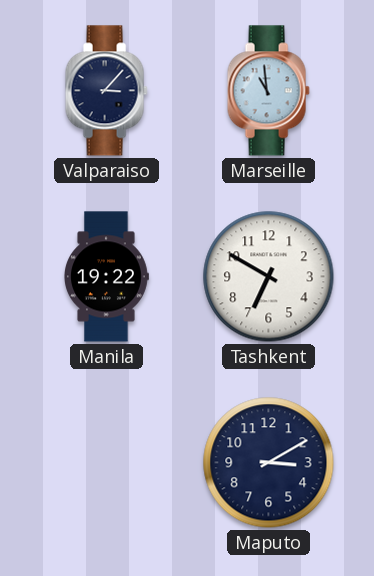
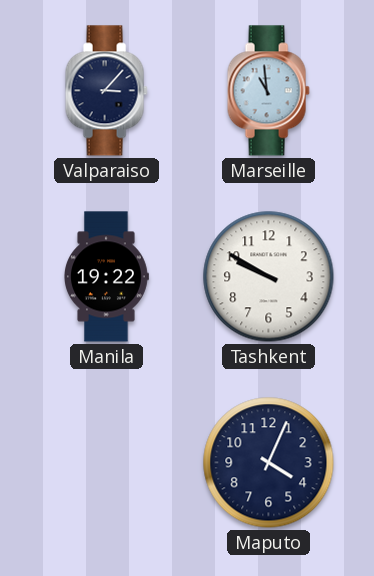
Tashkent: 6:50 -> 9:50 (269, 277)
Maputo: 3:10 -> 4:04 (269, 463)
